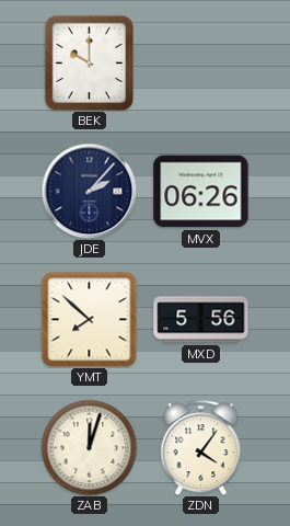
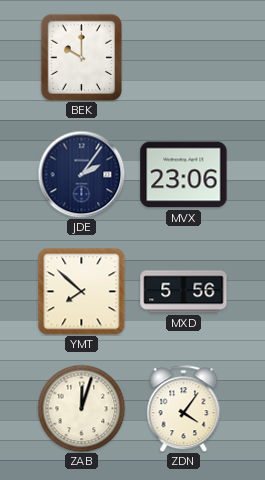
JDE: 2:07 -> 2:06 (81, 174)
MVX: 06:26 -> 23:06 (184, 175)
